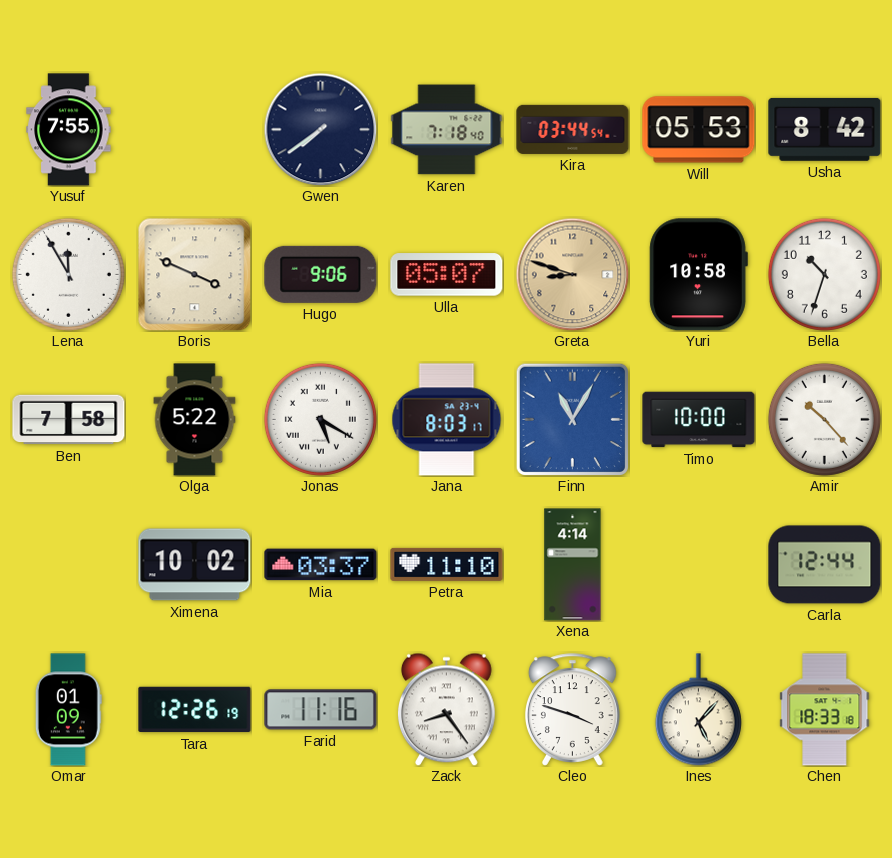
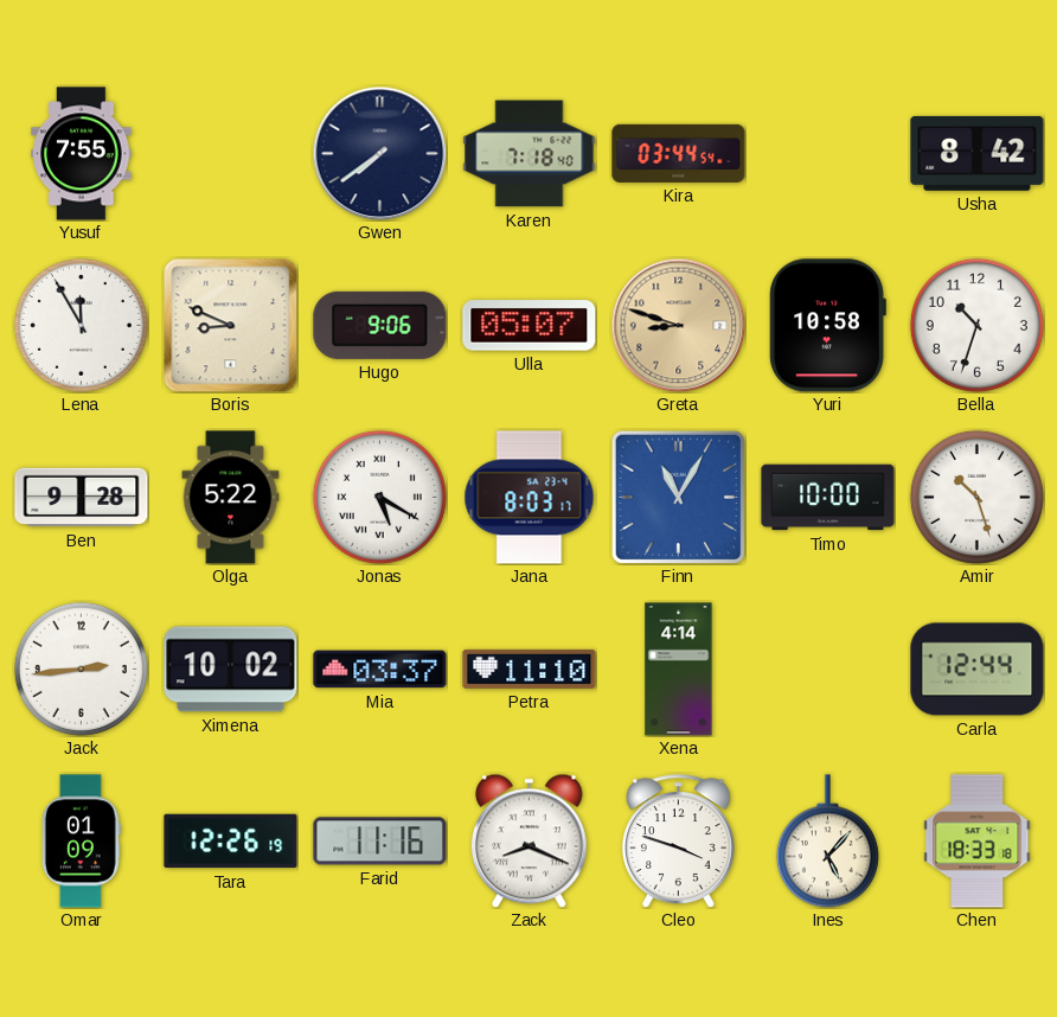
Will: 05:53 -> none (699, 130)
Boris: 3:49 -> 8:49 (230, 325)
Ben: 7:58 -> 9:28 (82, 498)
Amir: 10:23 -> 10:27 (976, 497)
Jack: none -> 2:44 (81, 669)
Zack: 8:24 -> 8:19 (528, 840)
